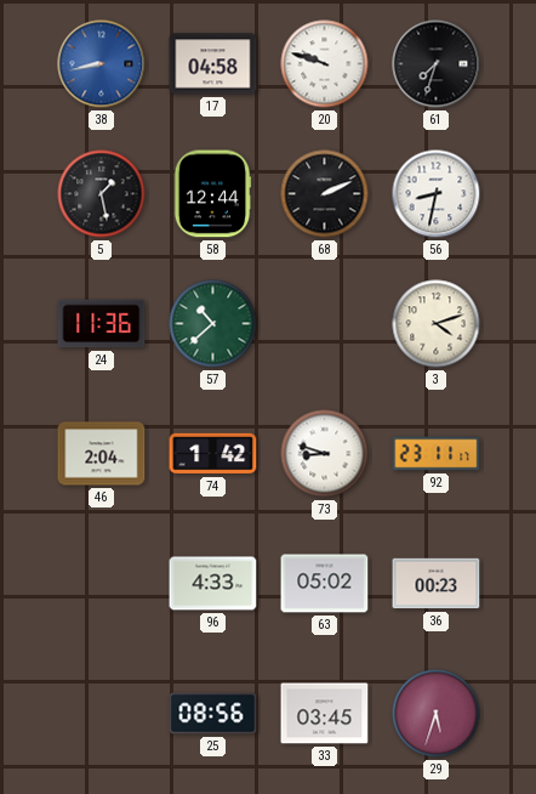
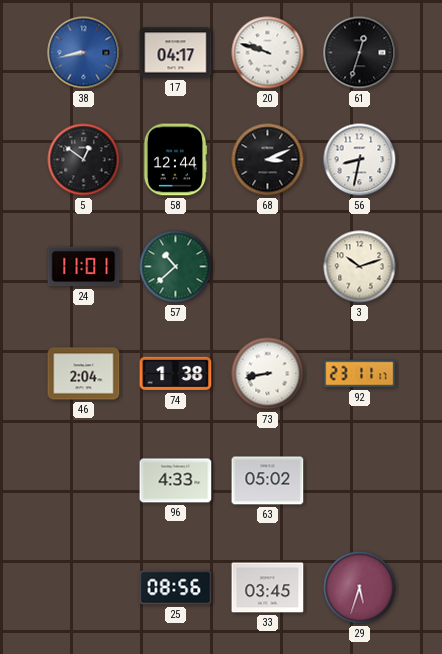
17: 04:58 -> 04:17 (176, 53)
61: 7:33 -> 12:33 (360, 53)
5: 1:28 -> 12:51 (84, 160)
68: 2:11 -> 3:11 (268, 160)
24: 11:36 -> 11:01 (84, 267)
3: 4:12 -> 10:12 (360, 267)
74: 1:42 -> 1:38 (176, 374)
73: 8:48 -> 8:43 (268, 374)
36: 00:23 -> none (437, 584)
